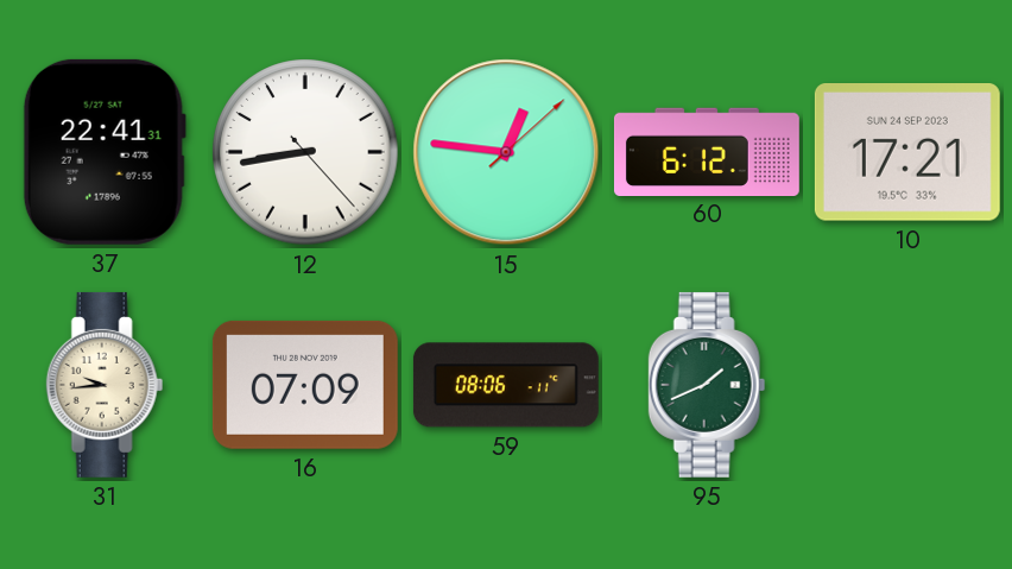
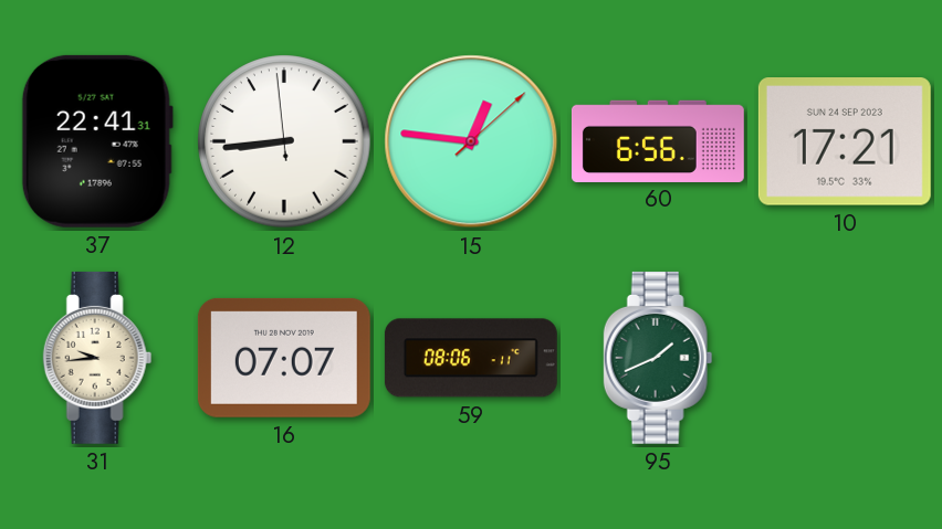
12: 8:43:23 -> 8:43:59 (284, 141)
60: 6:12 -> 6:56 (658, 140)
16: 07:09 -> 07:07 (284, 358)
